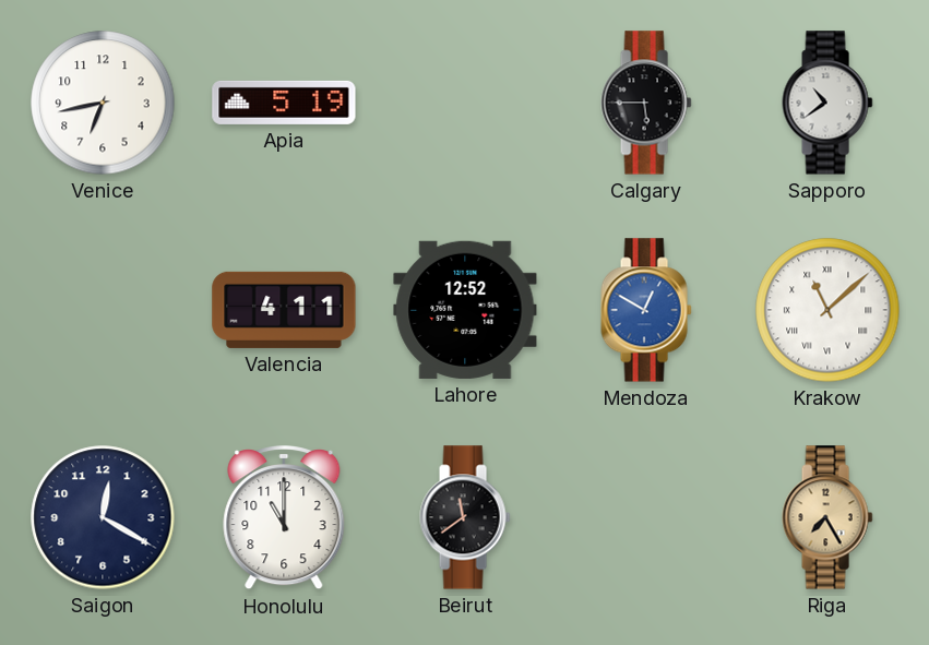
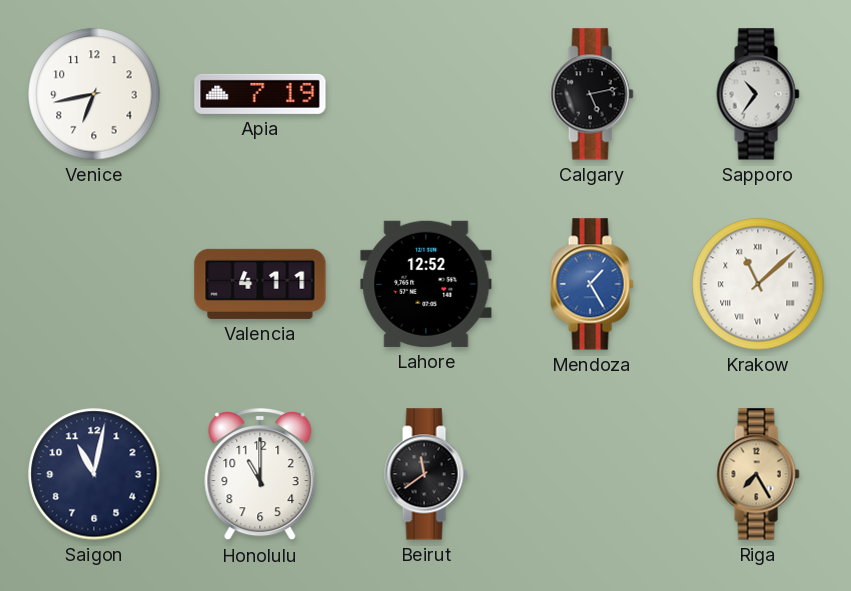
Apia: 5:19 -> 7:19 (260, 94)
Calgary: 5:45 -> 5:13 (592, 94)
Sapporo: 10:39 -> 10:36 (758, 94)
Mendoza: 12:50 -> 1:25 (592, 284)
Saigon: 12:20 -> 11:02 (94, 474)
